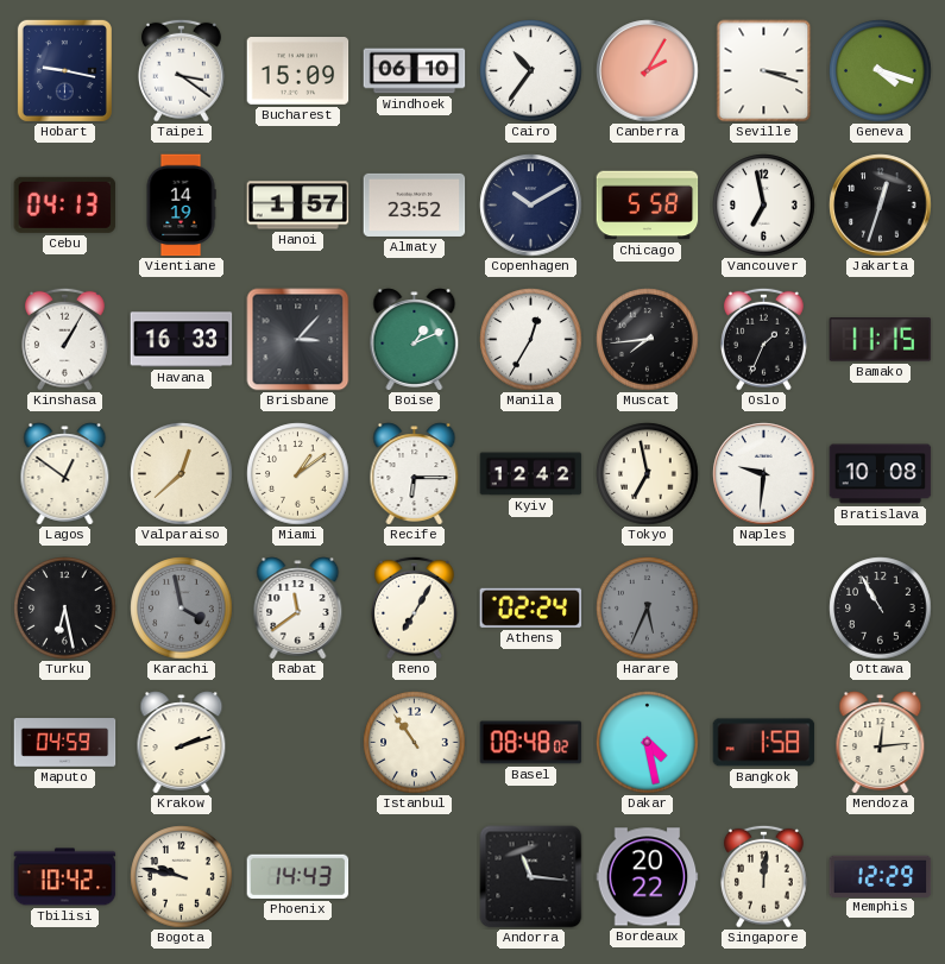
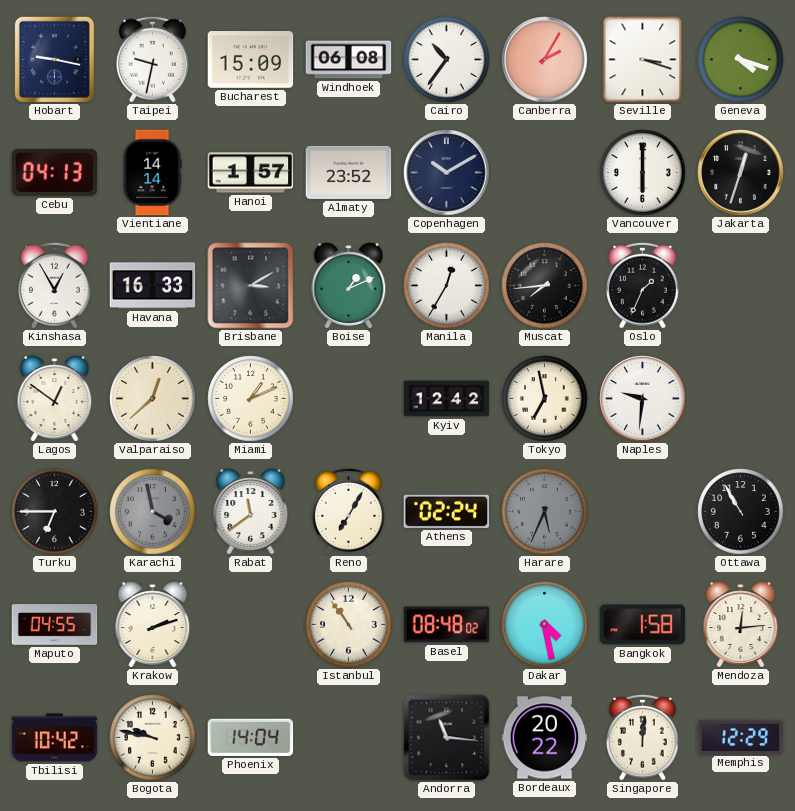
Taipei: 3:21 -> 9:32 (152, 59)
Windhoek: 06:10 -> 06:08 (349, 60)
Vientiane: 14:19 -> 14:14 (152, 173)
Chicago: 5:58 -> none (648, 206)
Vancouver: 6:58 -> 6:00 (643, 173)
Kinshasa: 1:05 -> 12:55 (54, 285)
Brisbane: 3:07 -> 3:10 (251, 286)
Bamako: 11:15 -> none (881, 340)
Miami: 1:09 -> 1:11 (251, 399)
Recife: 6:15 -> none (415, 474)
Bratislava: 10:08 -> none (881, 474)
Turku: 6:28 -> 6:45 (55, 512)
Maputo: 04:59 -> 04:55 (55, 625)
Phoenix: 14:43 -> 14:04 (251, 737)
